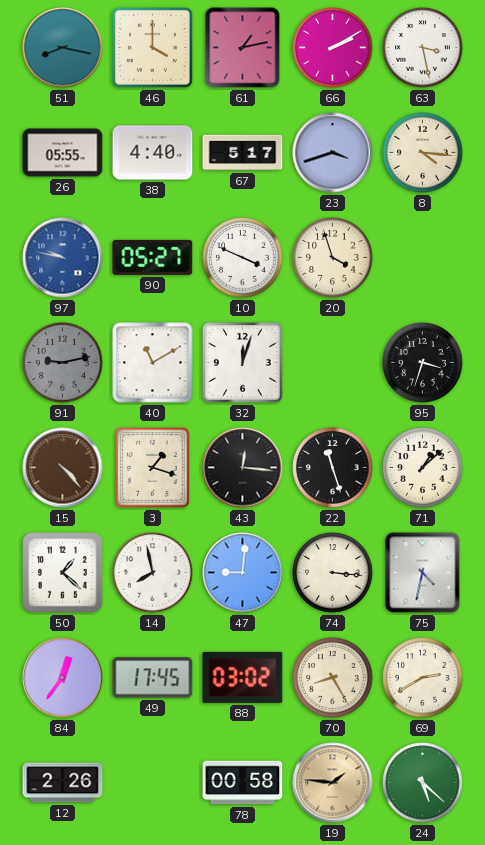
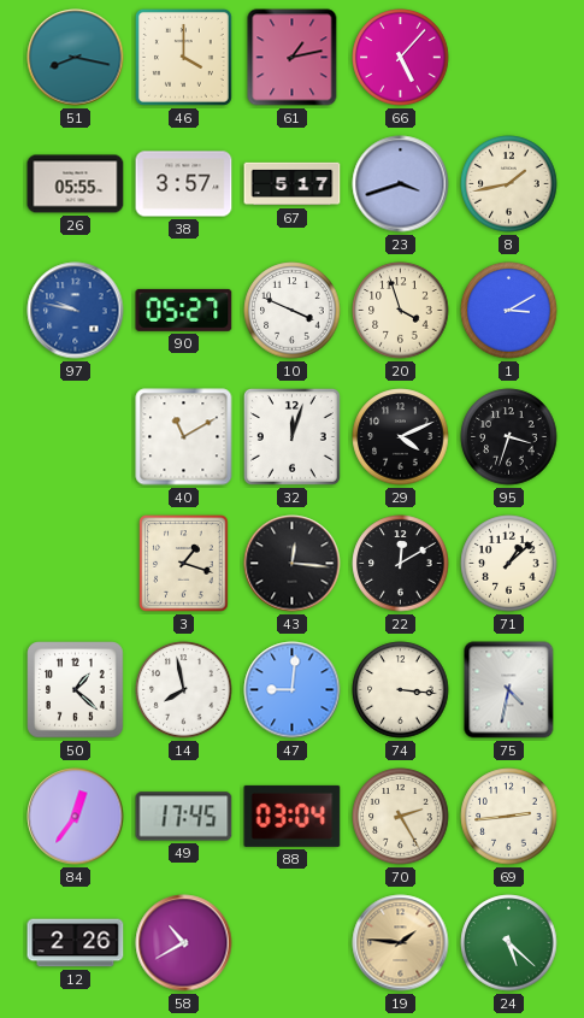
66: 2:10 -> 5:07 (401, 58)
63: 3:28 -> none (423, 48)
38: 4:40 -> 3:57 (184, 184)
8: 4:16 -> 1:43 (509, 184)
1: none -> 3:10 (509, 311)
91: 9:13 -> none (63, 363)
29: none -> 4:11 (401, 437)
15: 4:23 -> none (63, 468)
22: 11:27 -> 12:10 (401, 564)
88: 03:02 -> 03:04 (293, 816)
70: 8:25 -> 2:25 (401, 817)
69: 2:40 -> 2:44 (509, 817)
58: none -> 10:40 (184, 943)
78: 00:58 -> none (243, 783)
